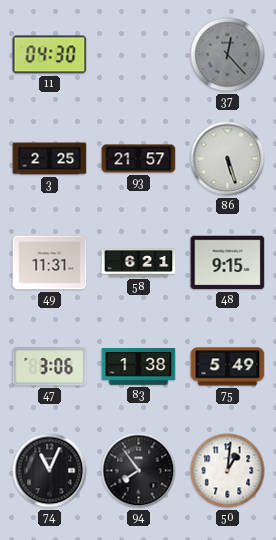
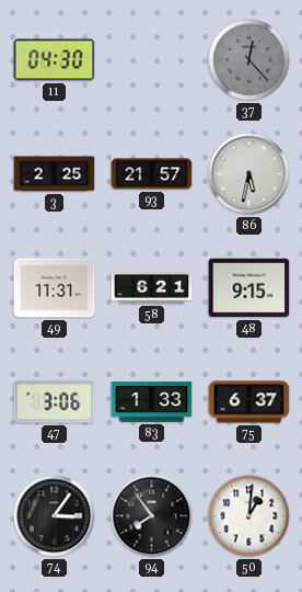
86: 5:27 -> 5:32 (249, 174)
83: 1:38 -> 1:33 (152, 402)
75: 5:49 -> 6:37 (249, 402)
74: 11:04 -> 3:06 (55, 516)
